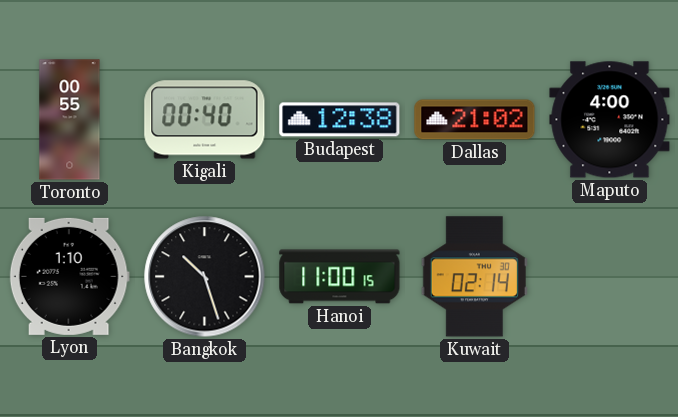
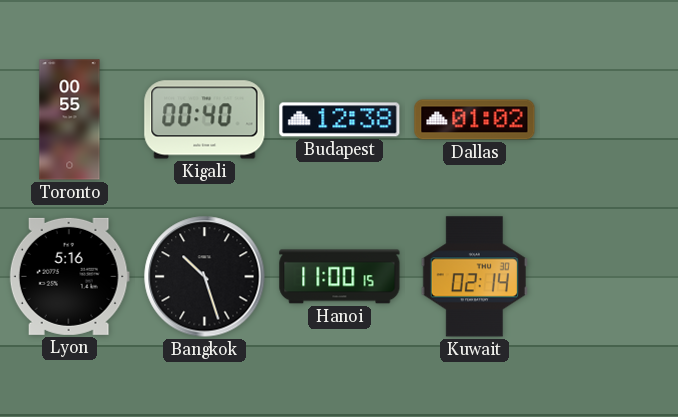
Dallas: 21:02 -> 01:02 (475, 120)
Maputo: 4:00 -> none (610, 120)
Lyon: 1:10 -> 5:16 (69, 276)
